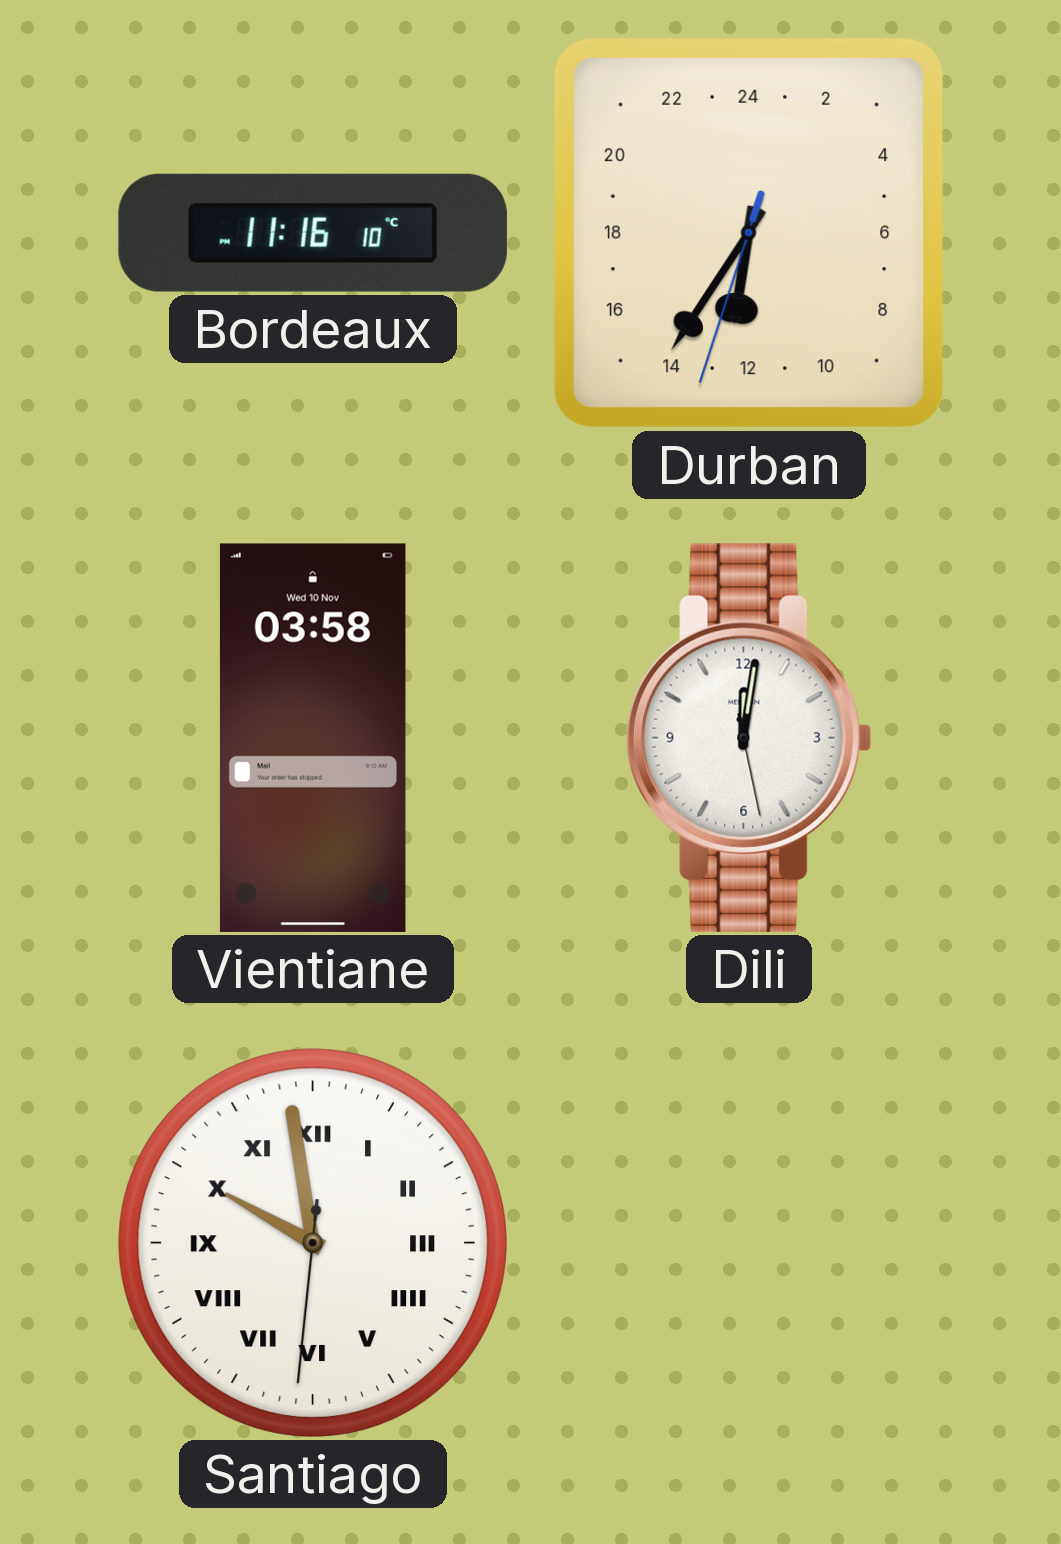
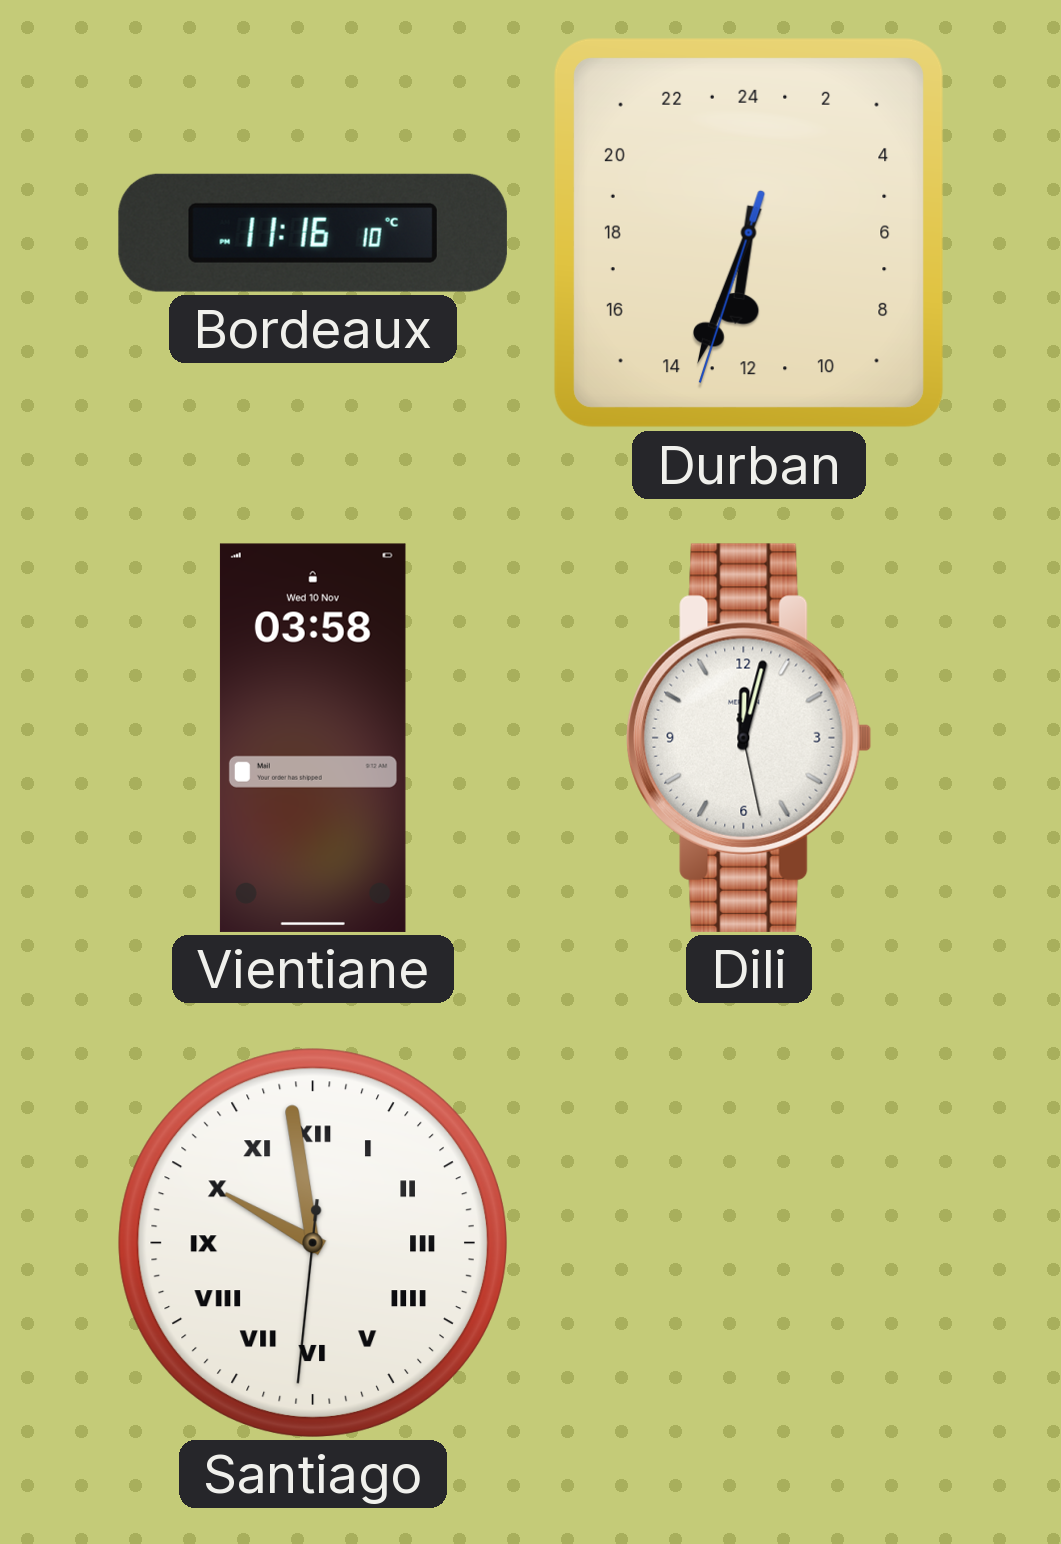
Durban: 12:35 -> 12:33 (749, 233)
Dili: 12:01 -> 12:02 (749, 738)
